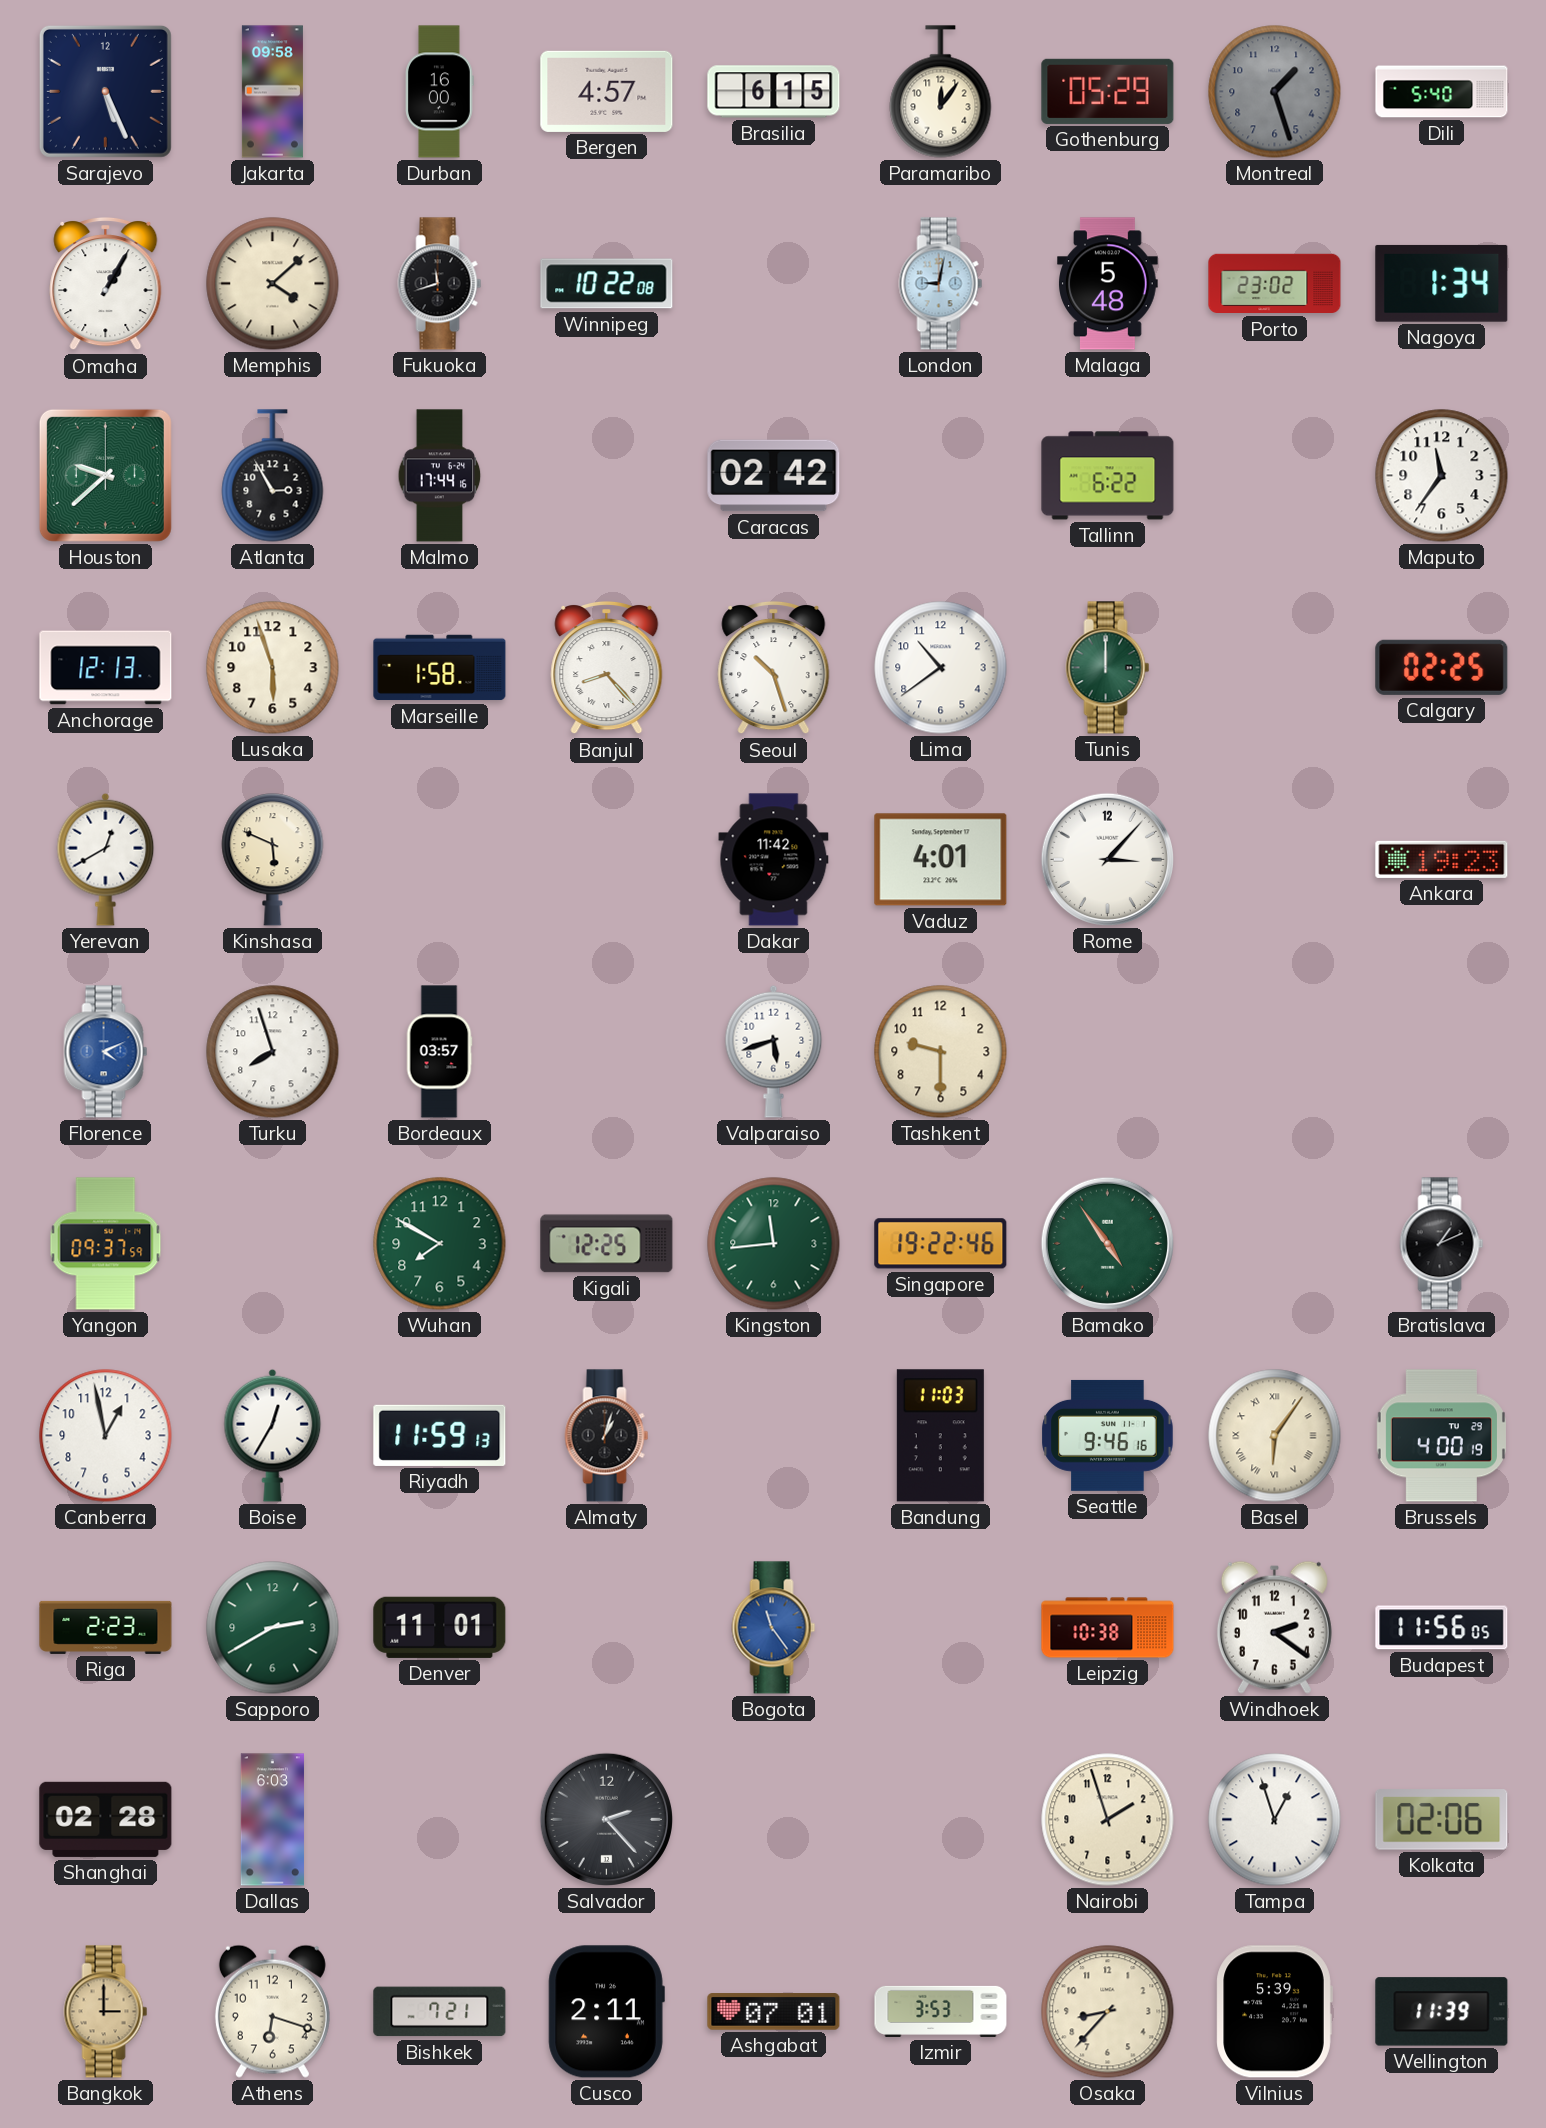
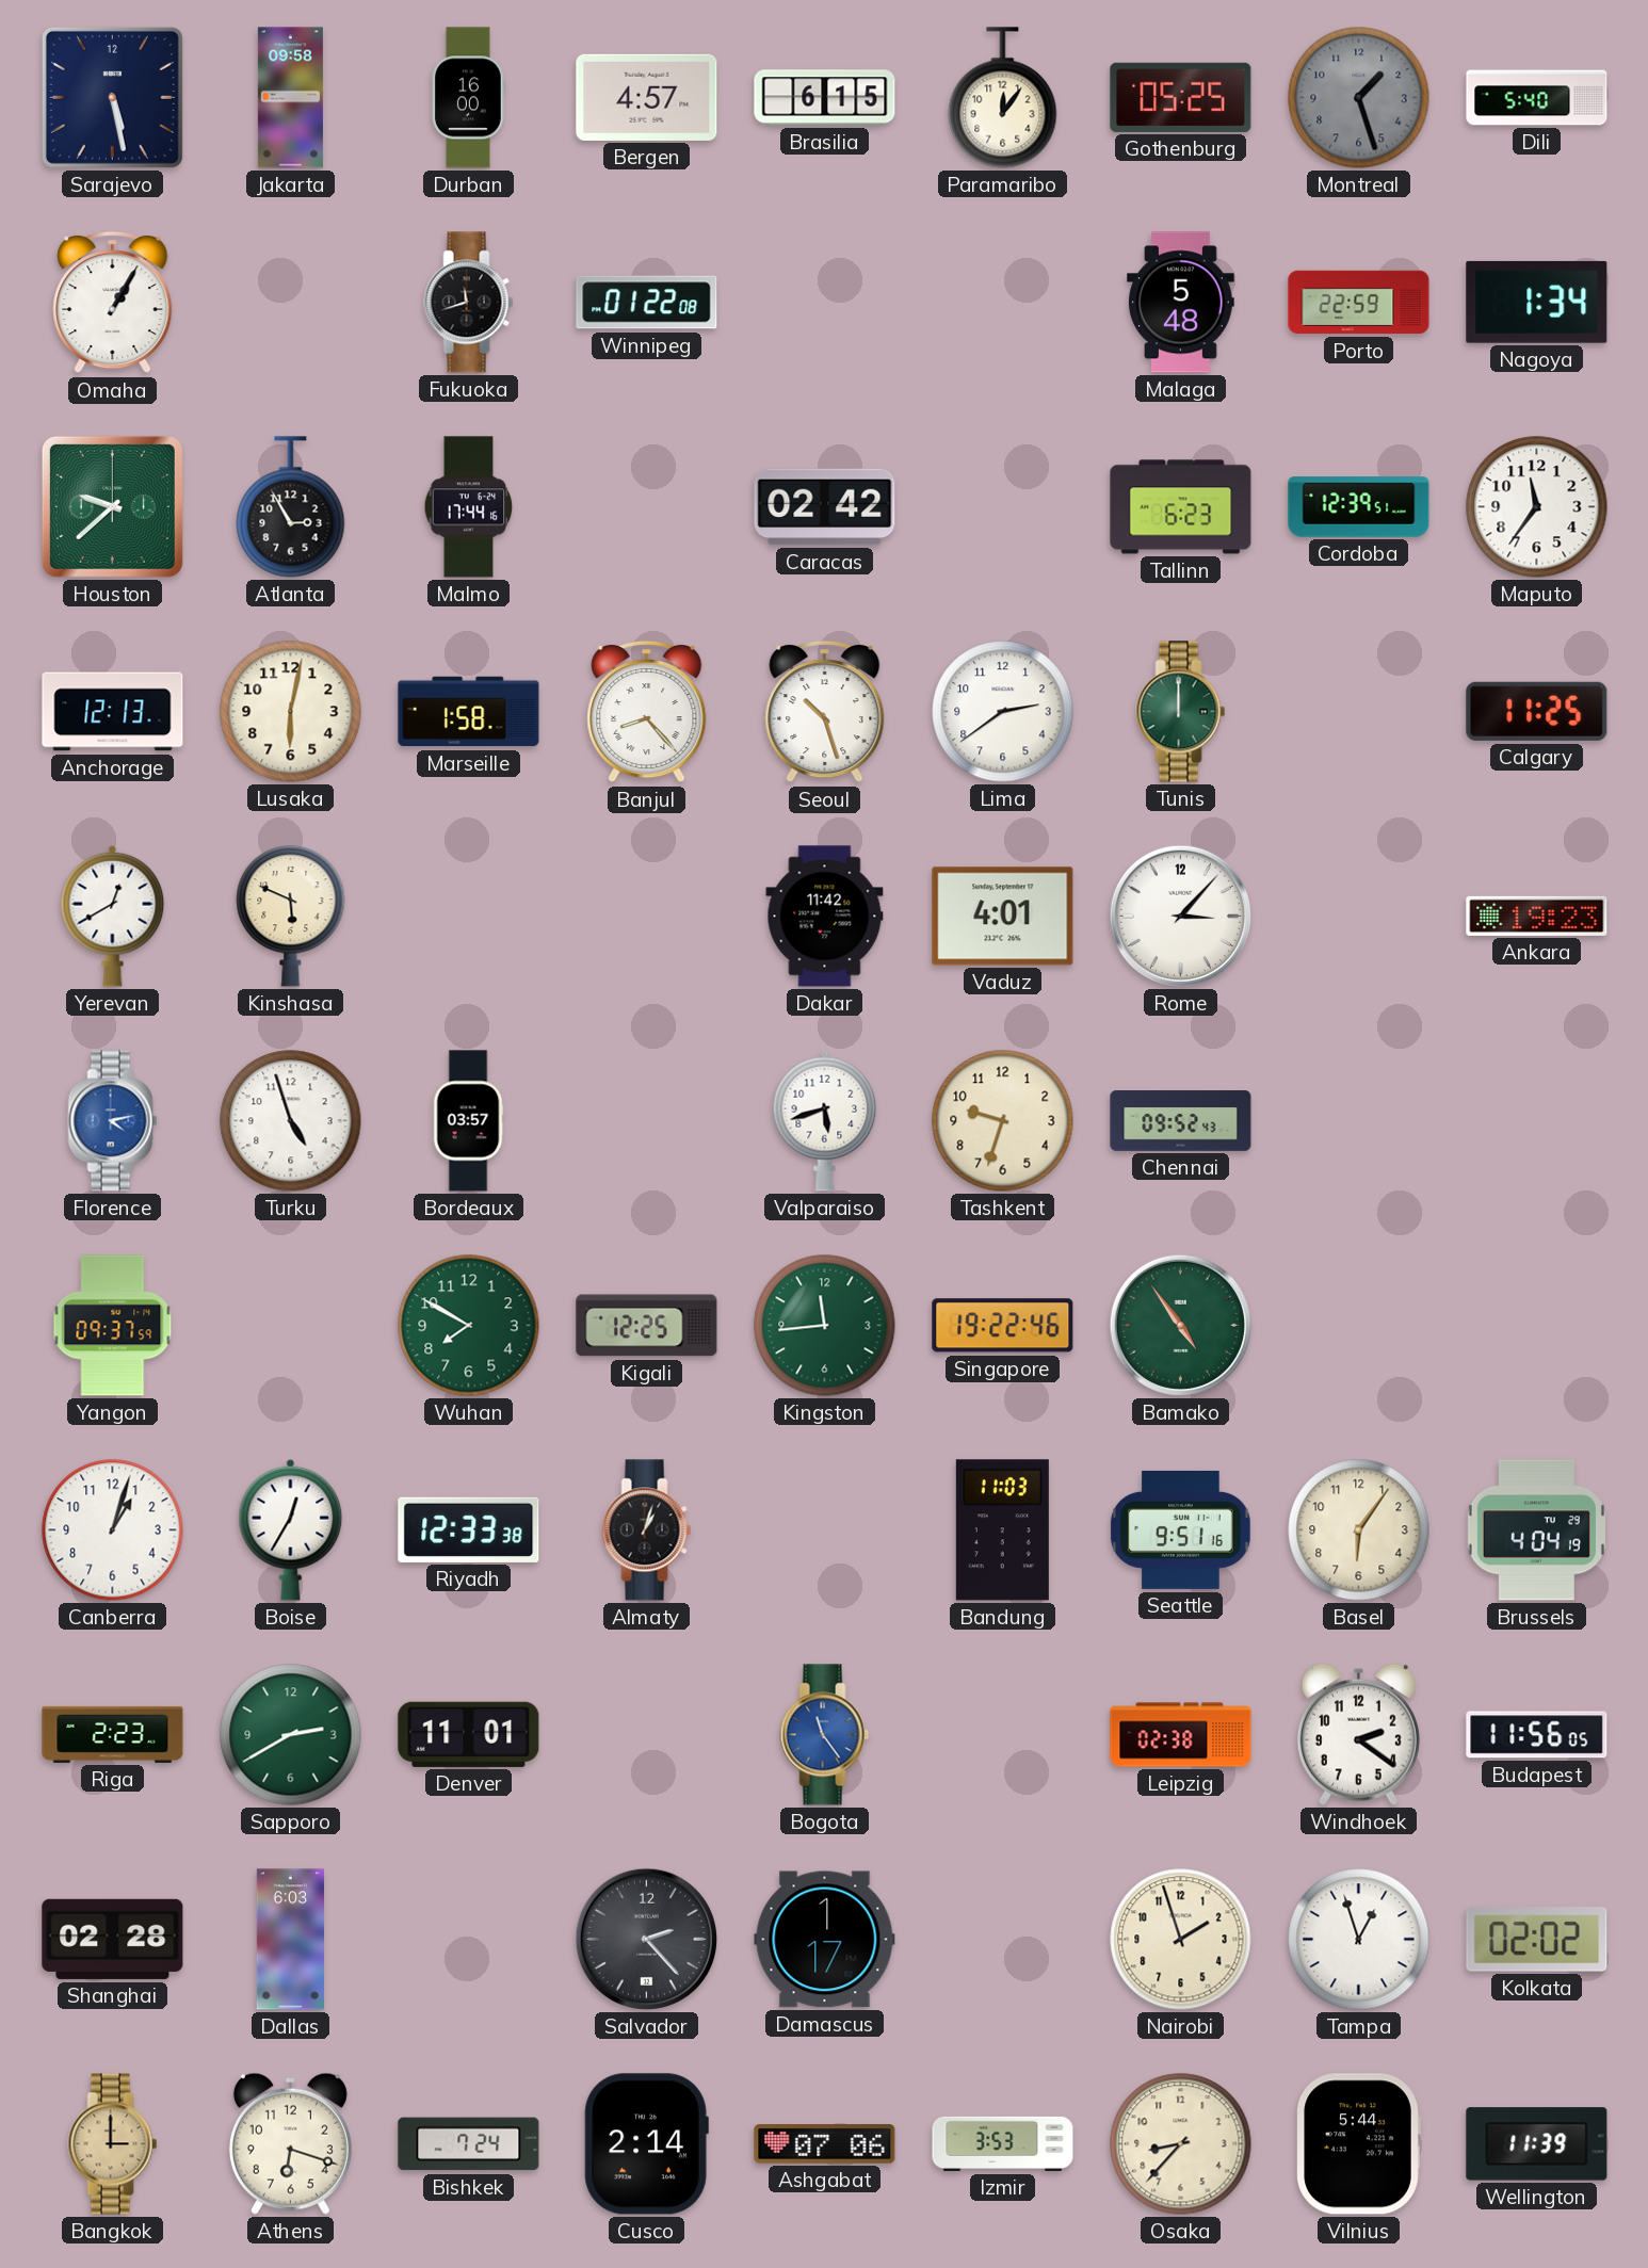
Sarajevo: 5:26 -> 5:28 (112, 97)
Gothenburg: 05:29 -> 05:25 (1181, 97)
Memphis: 4:08 -> none (273, 284)
Winnipeg: 10:22 -> 01:22 (647, 303)
London: 9:02 -> none (941, 284)
Porto: 23:02 -> 22:59 (1359, 303)
Tallinn: 6:22 -> 6:23 (1181, 507)
Cordoba: none -> 12:39 (1359, 507)
Lusaka: 5:57 -> 6:02 (291, 712)
Lima: 10:39 -> 2:39 (1003, 712)
Calgary: 02:25 -> 11:25 (1537, 711)
Florence: 4:11 -> 4:13 (113, 1121)
Turku: 7:57 -> 4:57 (291, 1121)
Tashkent: 9:30 -> 9:33 (1003, 1121)
Chennai: none -> 09:52 (1181, 1121)
Bratislava: 1:11 -> none (1442, 1244)
Canberra: 12:58 -> 1:03 (113, 1530)
Riyadh: 11:59 -> 12:33 (469, 1529)
Seattle: 9:46 -> 9:51 (1181, 1529)
Basel numerals: Roman -> Arabic (1359, 1530)
Brussels: 4:00 -> 4:04 (1536, 1530)
Leipzig: 10:38 -> 02:38 (1181, 1735)
Damascus: none -> 1:17 (825, 1940)
Kolkata: 02:06 -> 02:02 (1537, 1940)
Bishkek: 7:21 -> 7:24 (469, 2144)
Cusco: 2:11 -> 2:14 (646, 2144)
Ashgabat: 07:01 -> 07:06 (825, 2144)
Vilnius: 5:39 -> 5:44 (1358, 2144)
